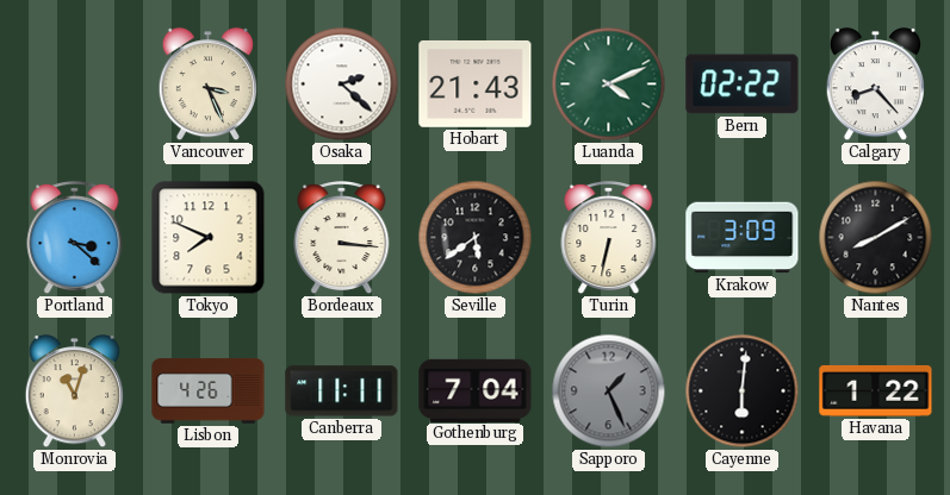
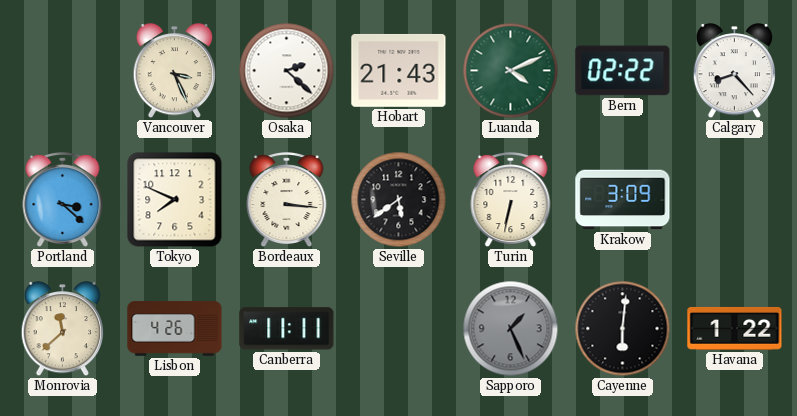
Nantes: 8:10 -> none (876, 238)
Monrovia: 11:03 -> 11:38 (62, 330)
Gothenburg: 7:04 -> none (476, 390)
